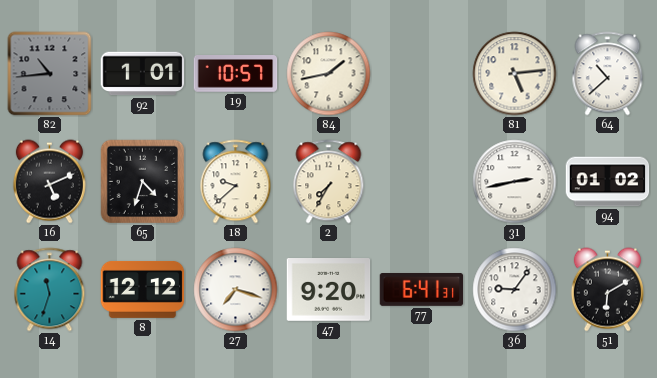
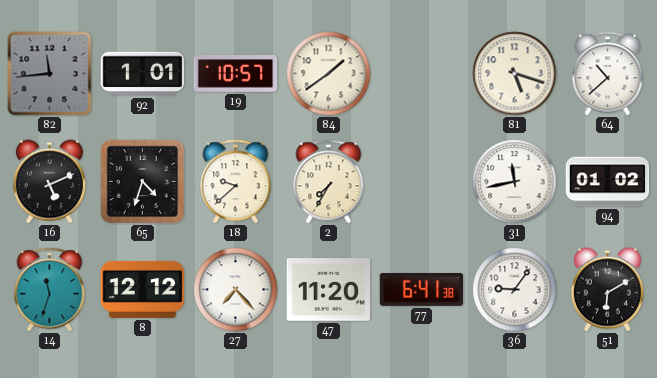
82: 10:44 -> 11:44 (50, 74)
84: 1:43 -> 1:39 (329, 74)
81: 5:14 -> 5:18 (515, 74)
31: 2:43 -> 11:43 (515, 182)
27: 7:18 -> 7:23 (236, 290)
47: 9:20 -> 11:20 (329, 290)
77: 6:41:31 -> 6:41:38 (422, 290)
